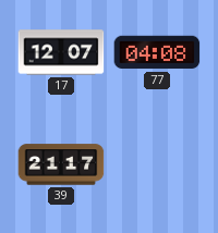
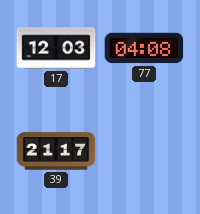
17: 12:07 -> 12:03 (56, 48)
